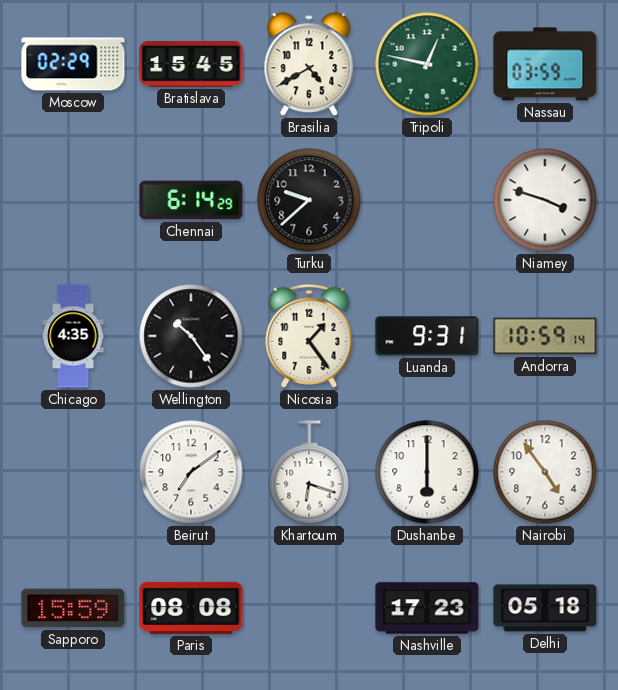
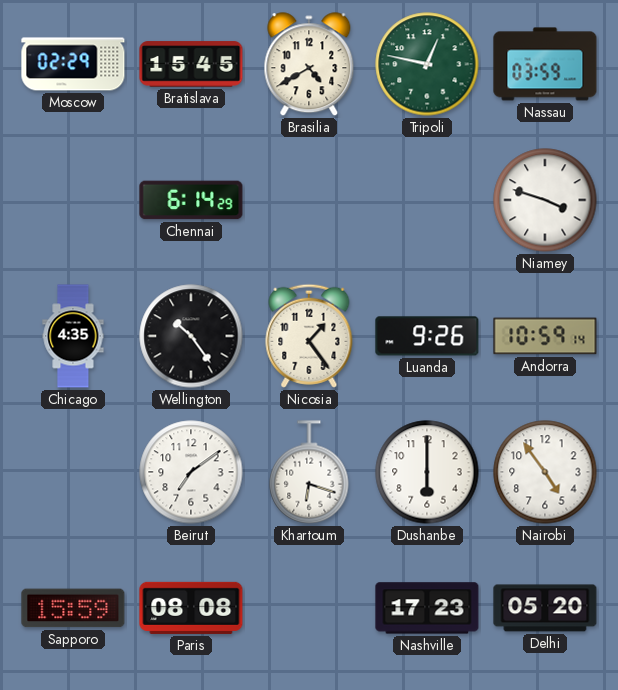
Turku: 9:38 -> none (309, 200)
Luanda: 9:31 -> 9:26 (427, 336)
Delhi: 05:18 -> 05:20 (545, 608)
